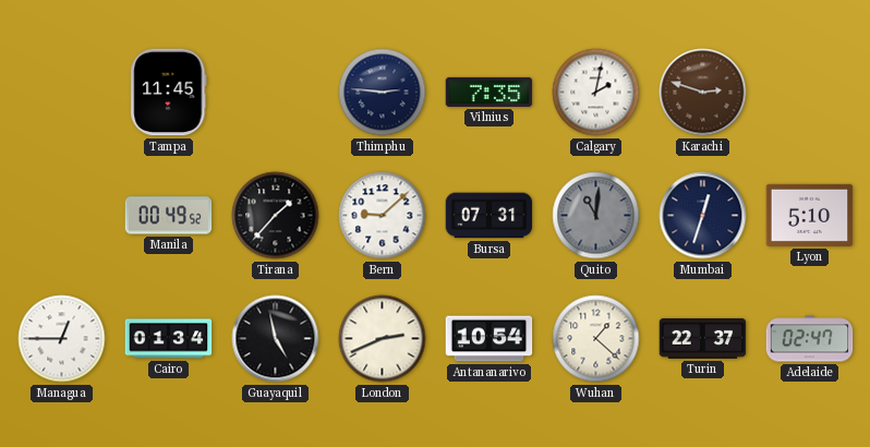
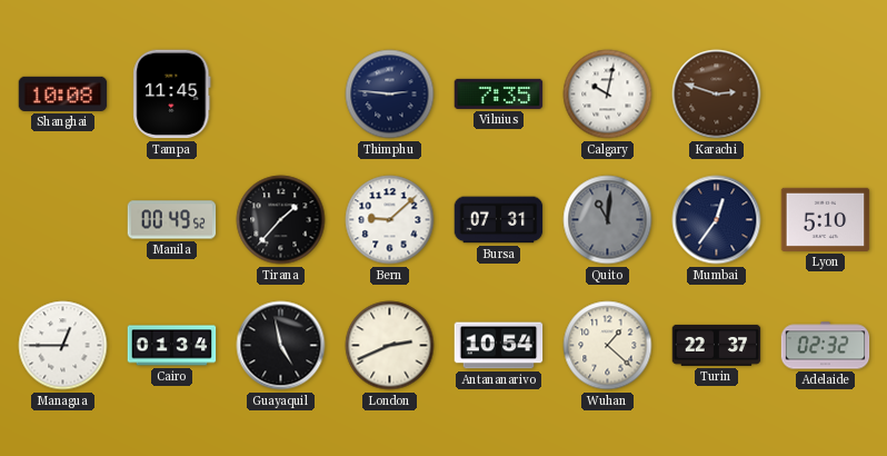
Shanghai: none -> 10:08 (63, 93)
Calgary: 2:02 -> 10:02 (608, 95)
Mumbai: 12:33 -> 12:36 (717, 220)
Adelaide: 02:47 -> 02:32 (826, 346)
